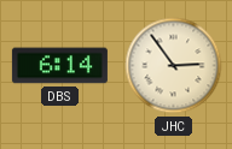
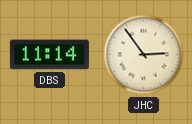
DBS: 6:14 -> 11:14 (49, 55)
